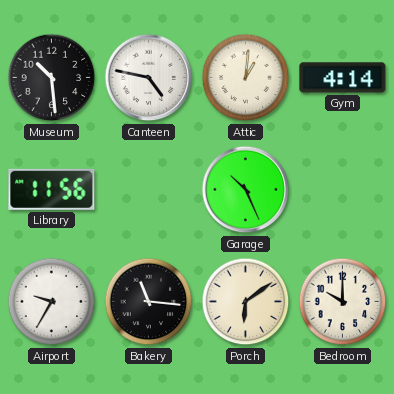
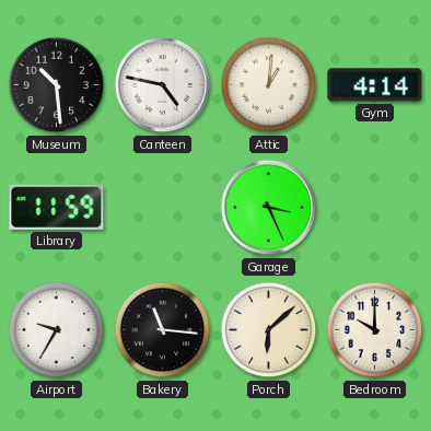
Library: 11:56 -> 11:59 (57, 207)
Garage: 10:26 -> 3:26 (269, 208)
Porch: 6:09 -> 6:08 (269, 330)
